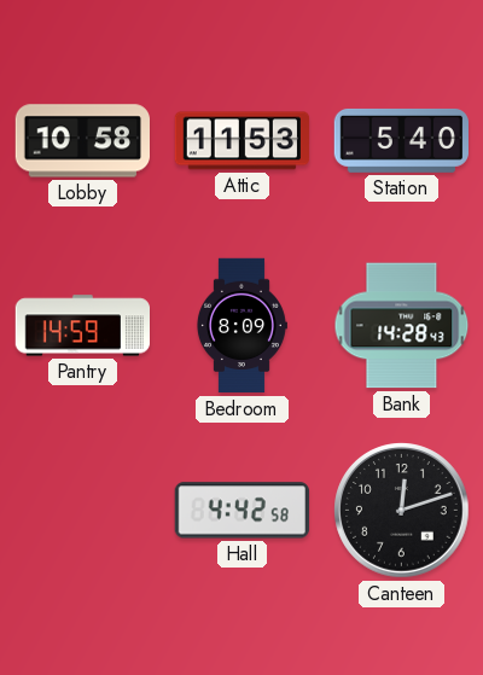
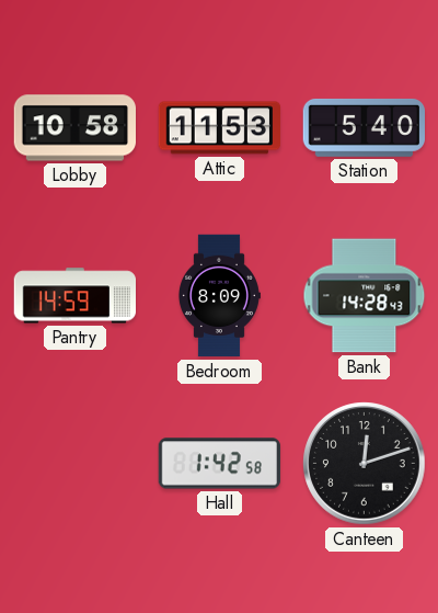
Hall: 4:42 -> 1:42 (219, 464)
